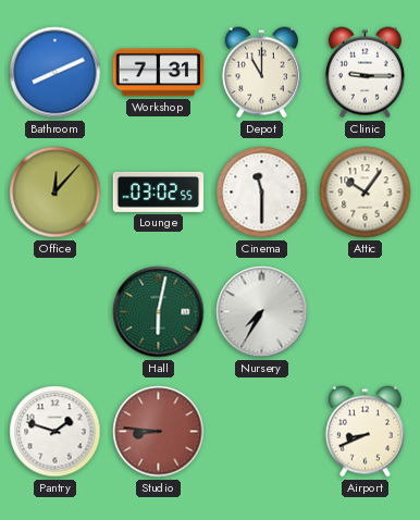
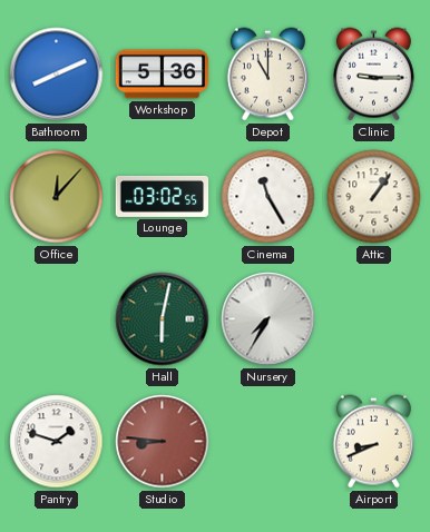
Workshop: 7:31 -> 5:36 (163, 75)
Cinema: 11:30 -> 11:25 (268, 197)
Attic: 10:06 -> 1:06 (374, 197)
